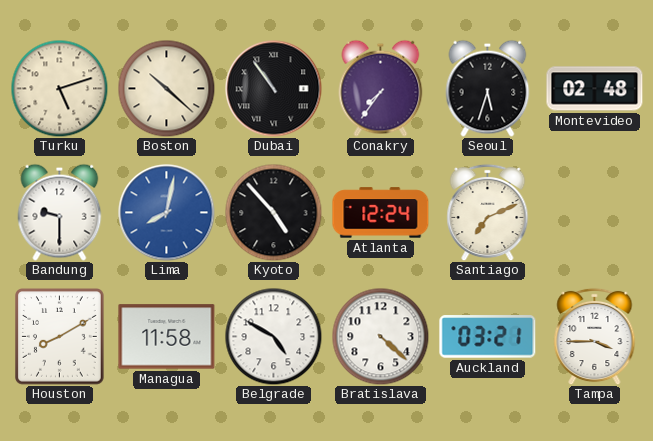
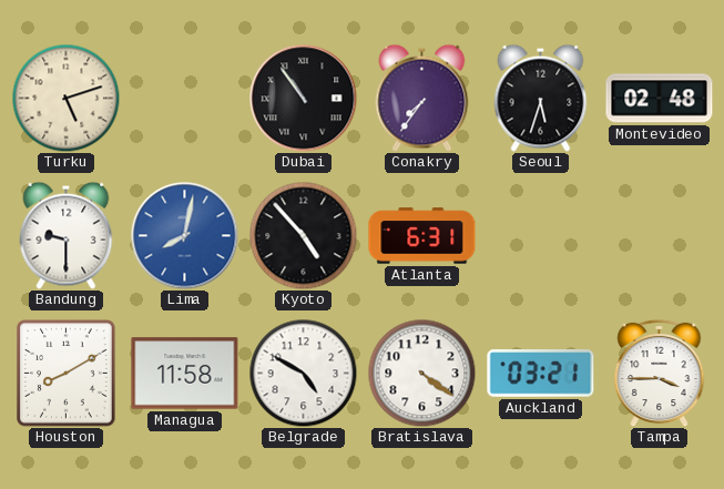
Boston: 10:22 -> none (166, 88)
Atlanta: 12:24 -> 6:31 (422, 236)
Santiago: 7:11 -> none (488, 212)
Bratislava: 4:22 -> 4:21 (421, 373)
